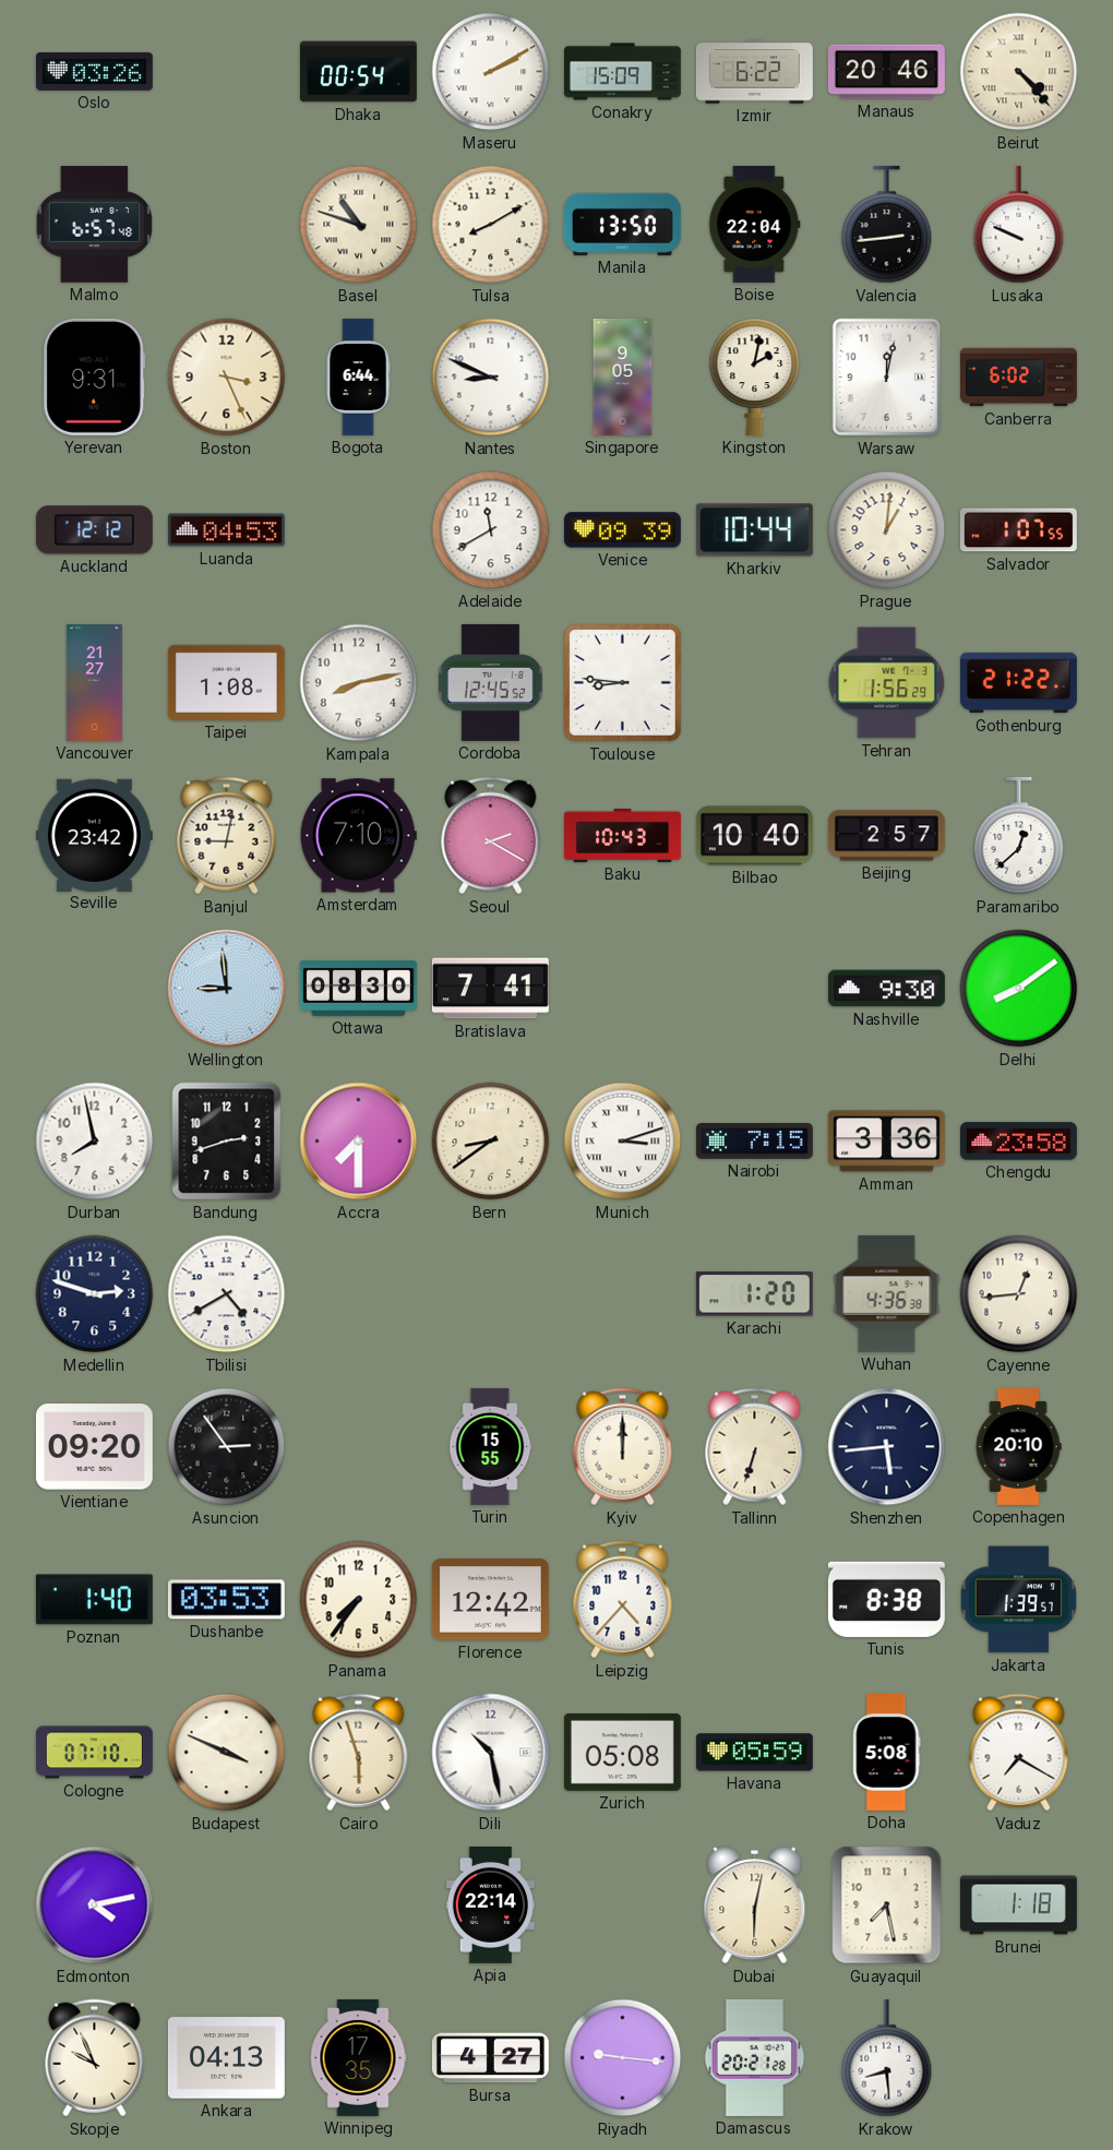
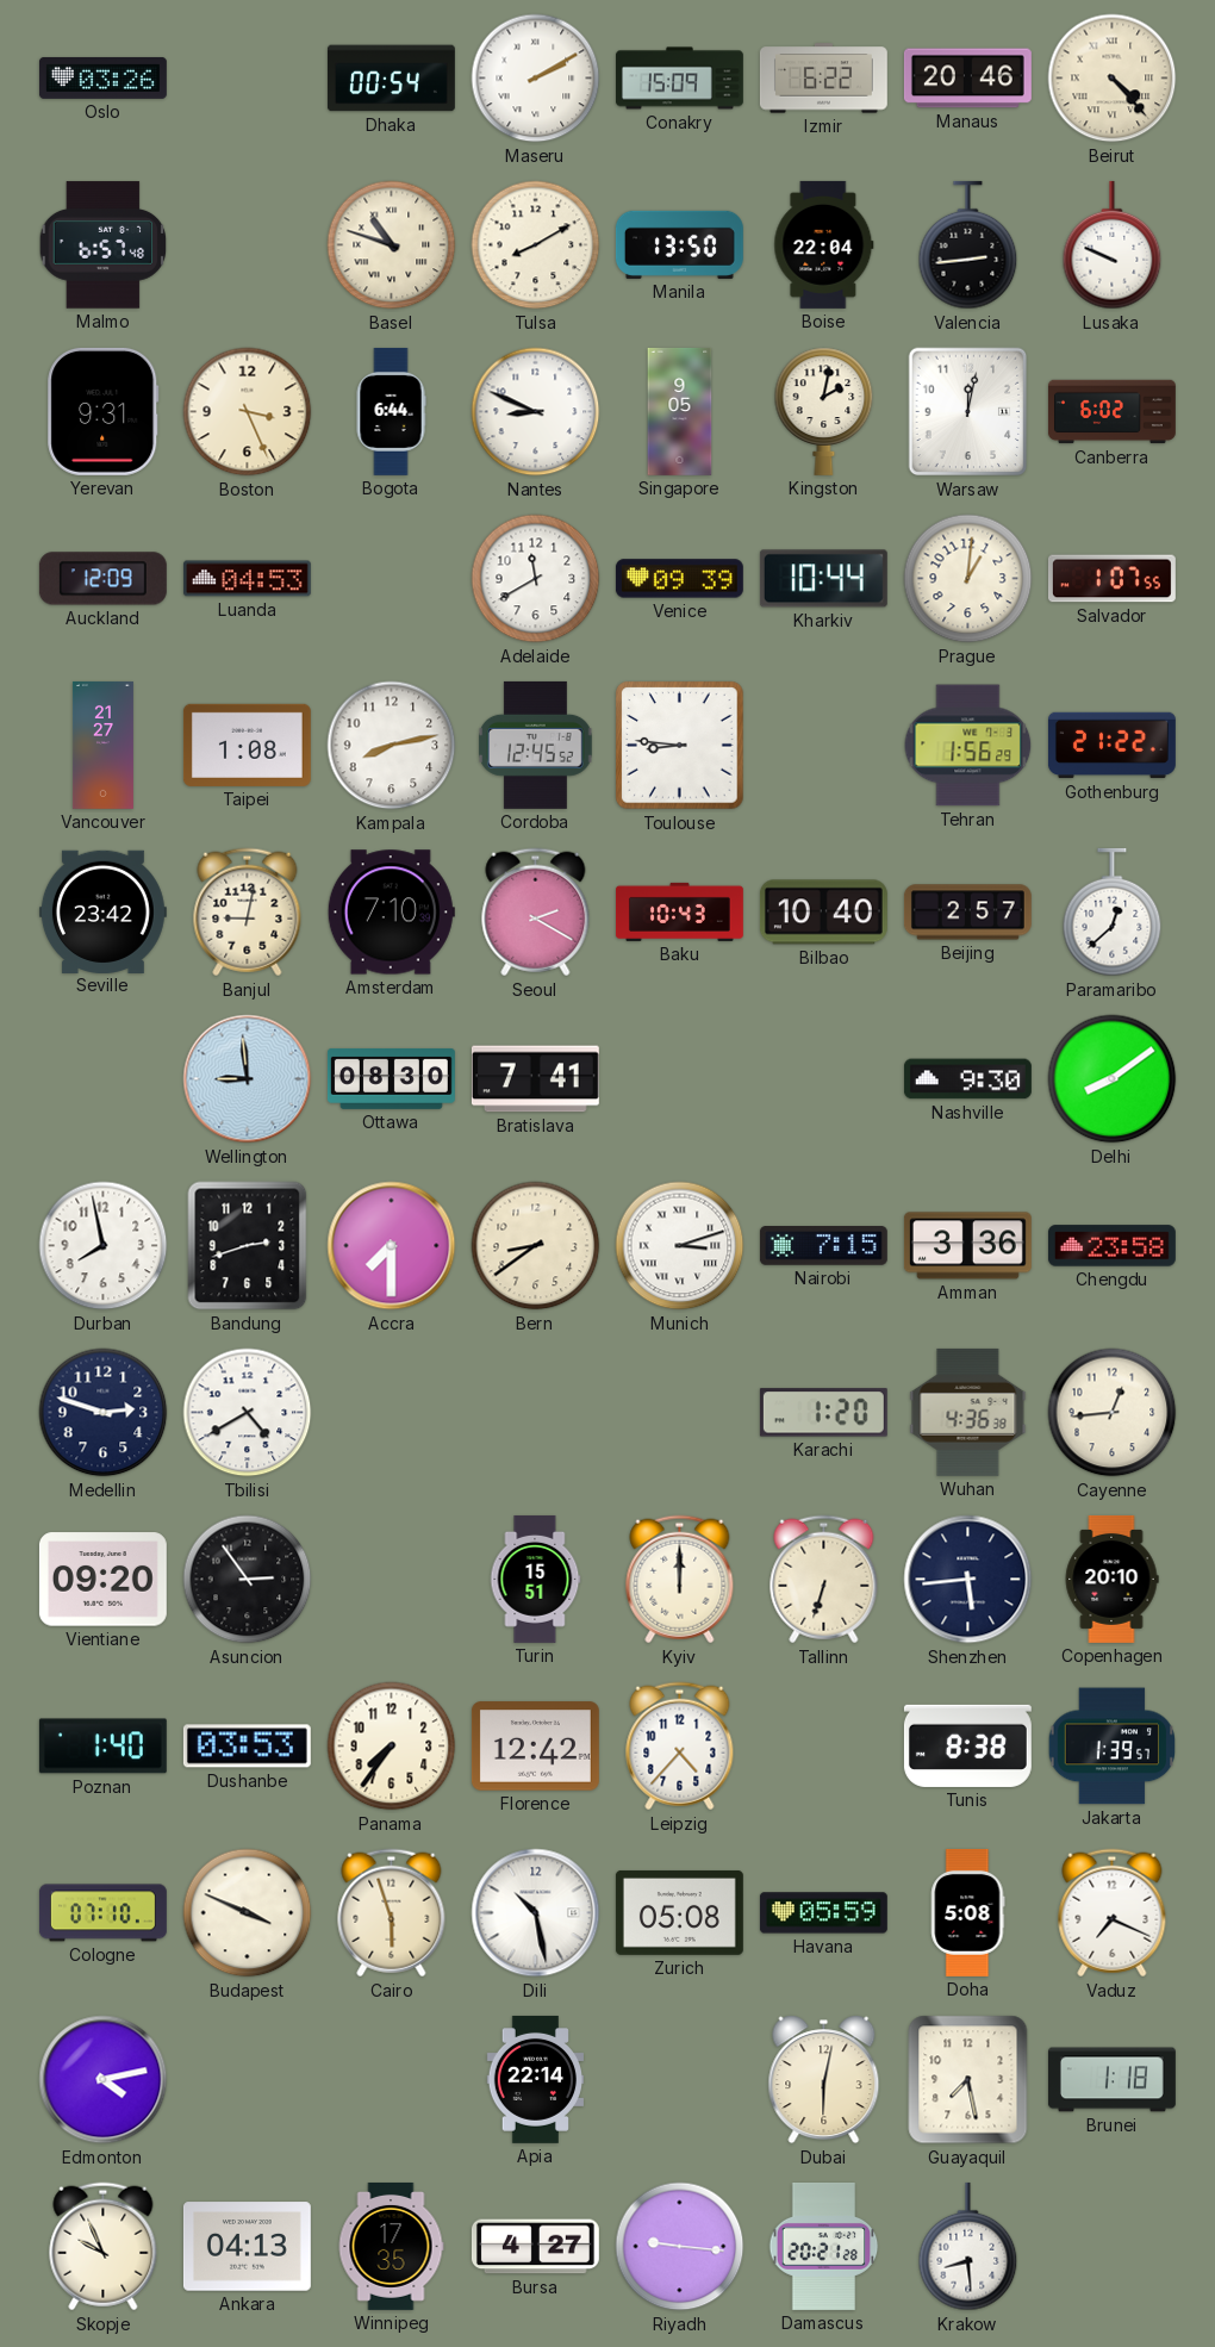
Auckland: 12:12 -> 12:09 (102, 579)
Turin: 15:55 -> 15:51 (535, 1579)
Vaduz: 7:20 -> 7:19 (1113, 1913)
